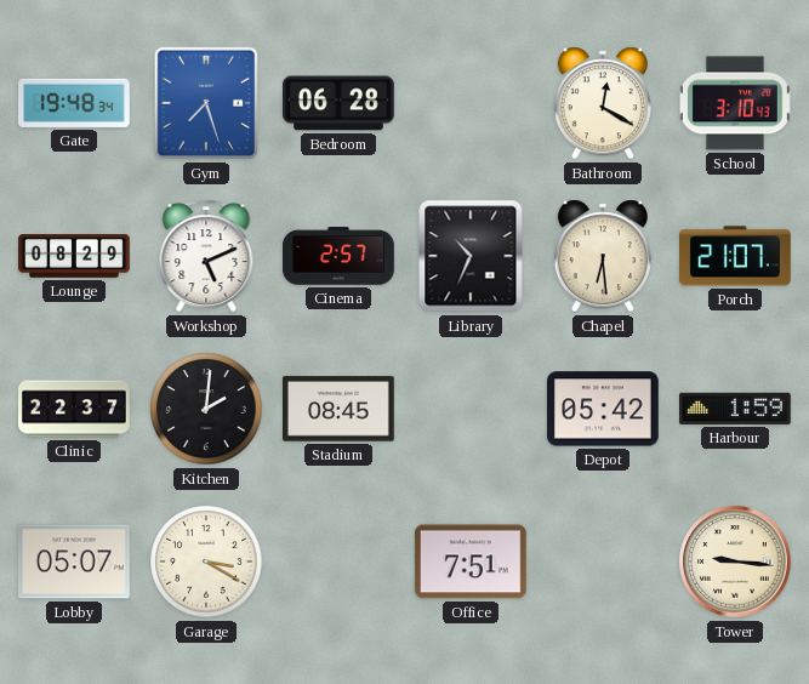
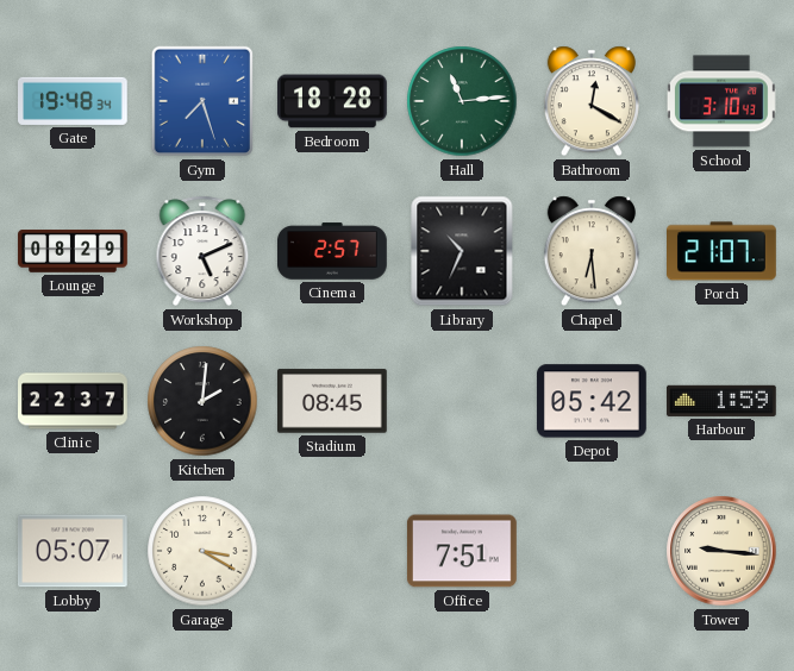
Bedroom: 06:28 -> 18:28 (333, 101)
Hall: none -> 11:14 (462, 101)
